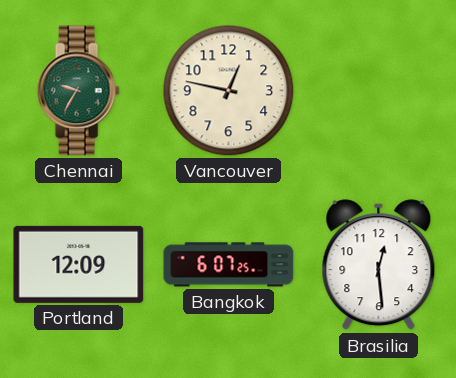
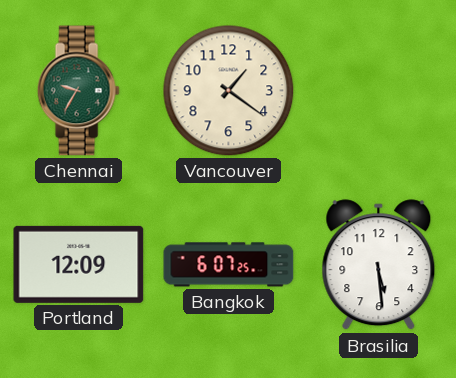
Vancouver: 12:47 -> 1:21 (229, 91)
Brasilia: 12:29 -> 5:29 (379, 265)
